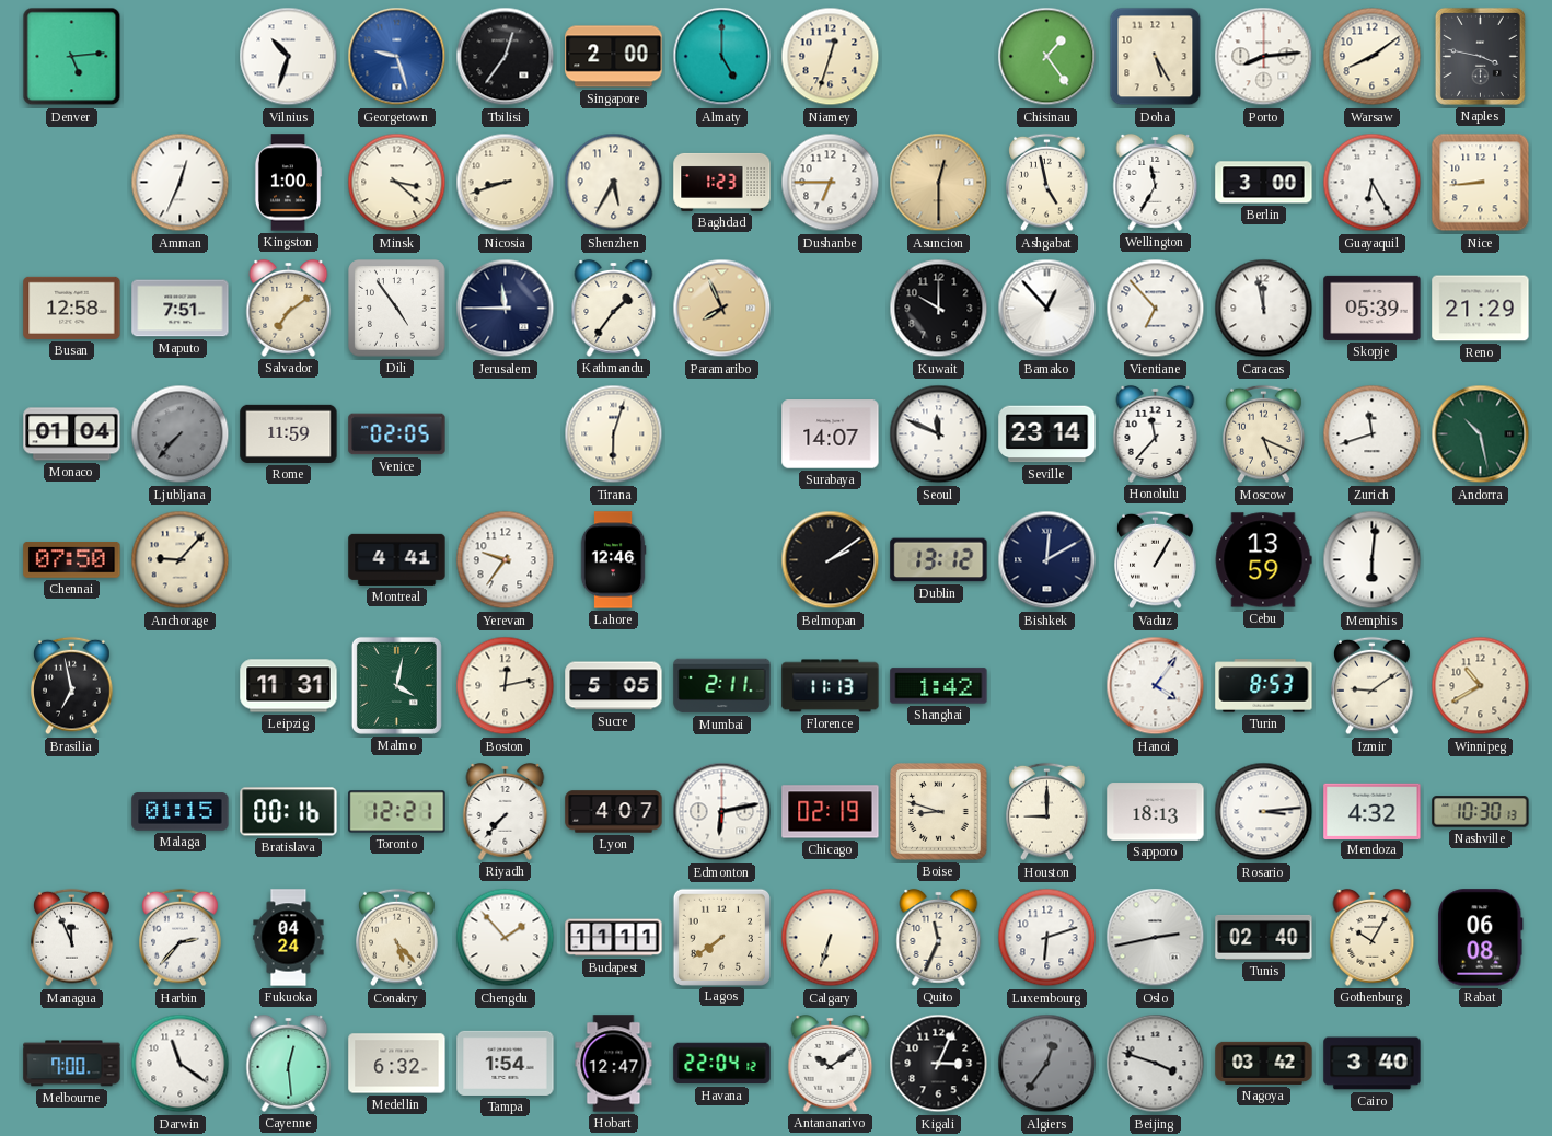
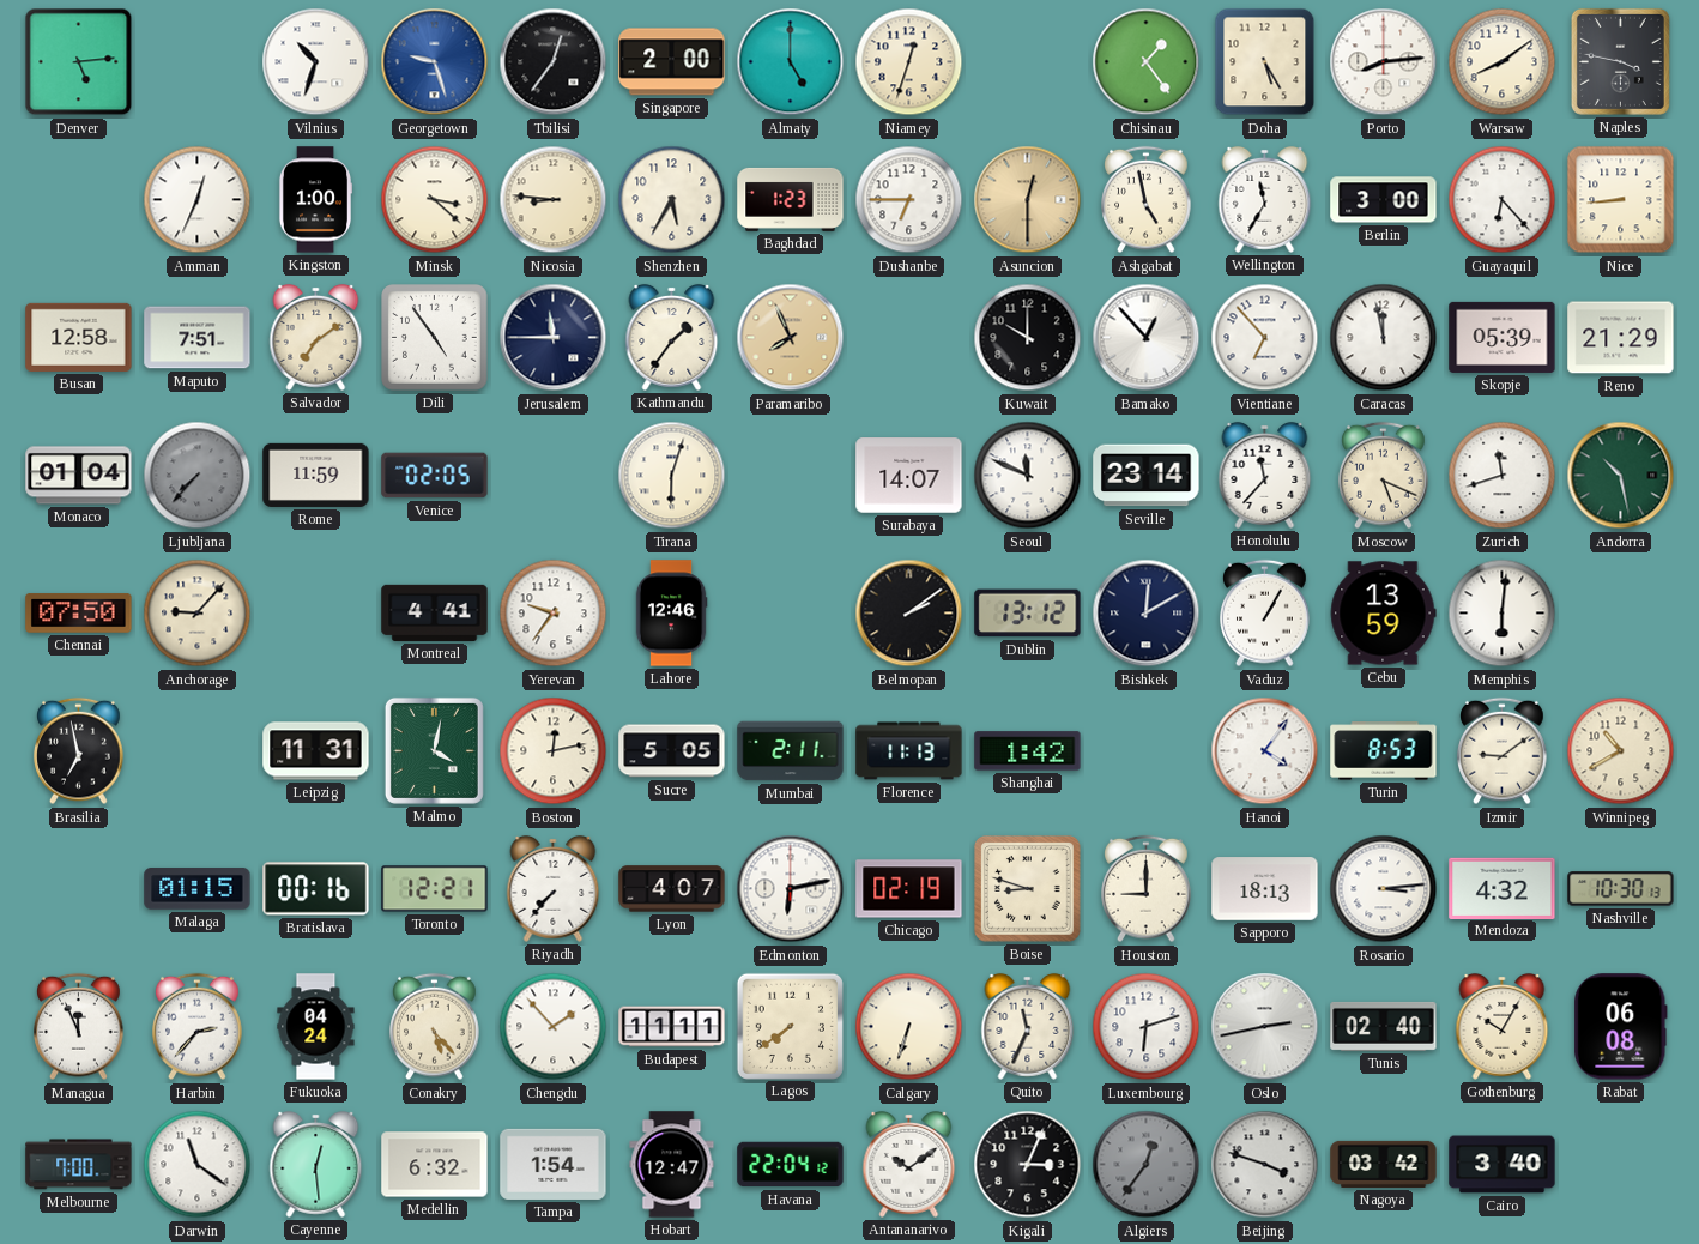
Nicosia: 8:42 -> 8:46 (554, 200)
Guayaquil: 6:25 -> 6:23 (1503, 200)
